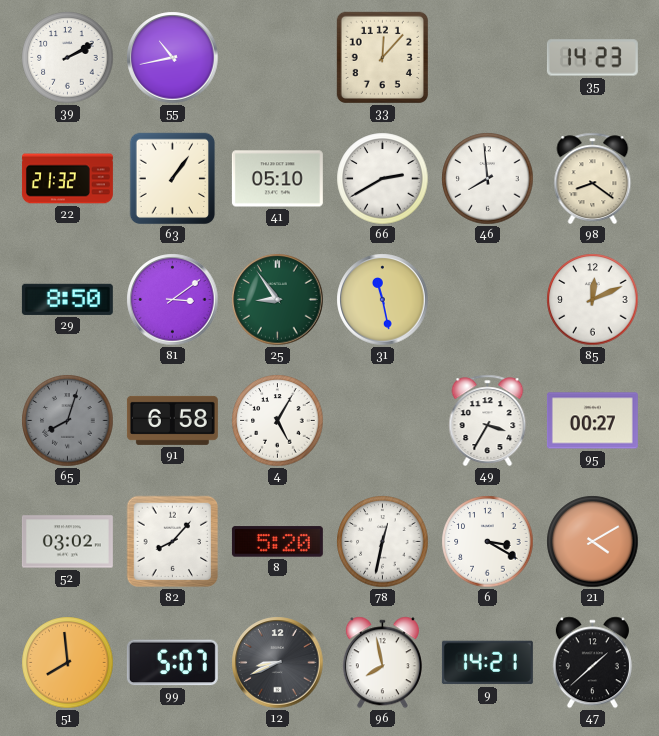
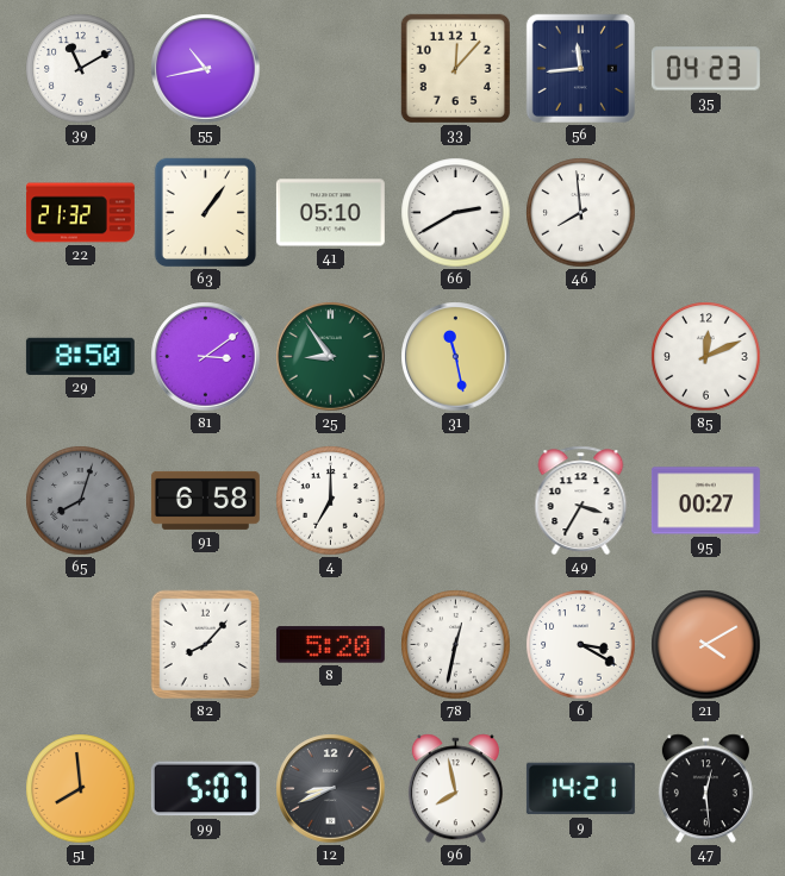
39: 2:10 -> 11:10 (81, 69)
56: none -> 11:44 (580, 68)
35: 14:23 -> 04:23 (705, 69)
98: 8:21 -> none (593, 179)
4: 5:05 -> 7:00 (331, 501)
52: 03:02 -> none (67, 542)
47: 1:38 -> 12:29 (705, 789)
